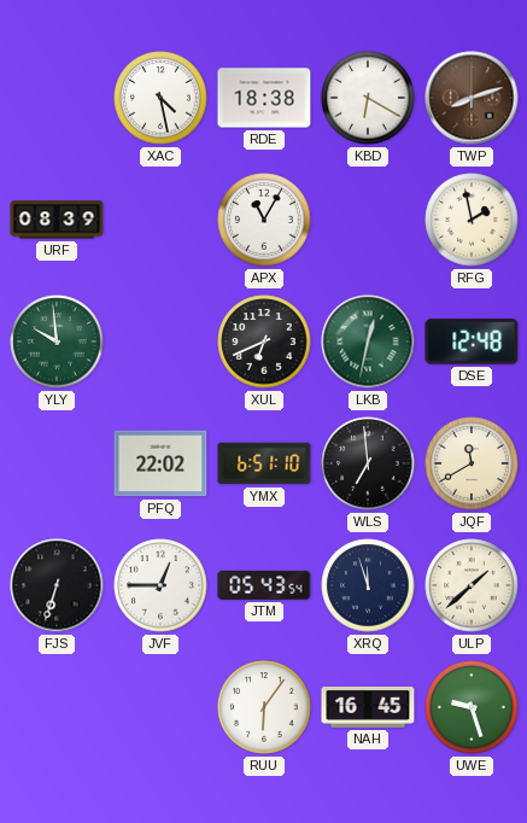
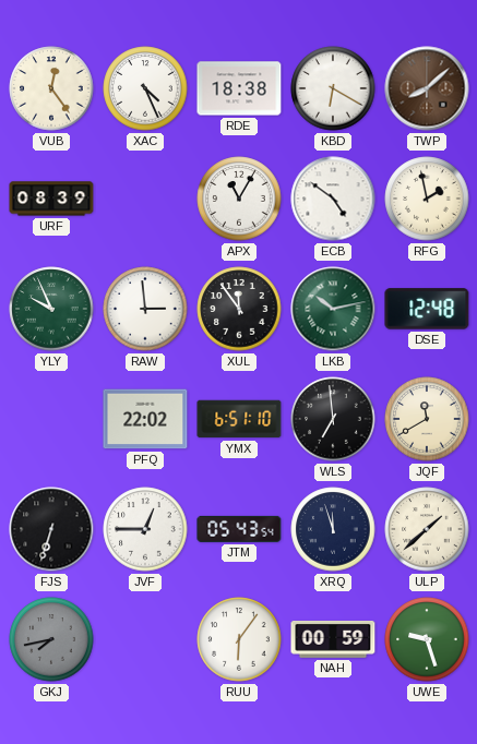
VUB: none -> 12:24 (51, 88)
XAC: 4:28 -> 4:26 (145, 88)
TWP: 8:12 -> 8:08 (427, 88)
ECB: none -> 4:51 (333, 199)
YLY: 9:59 -> 9:56 (51, 309)
RAW: none -> 2:59 (145, 309)
XUL: 6:41 -> 11:54 (239, 309)
LKB: 12:32 -> 10:13 (333, 309)
GKJ: none -> 7:43 (51, 639)
NAH: 16:45 -> 00:59 (333, 639)
